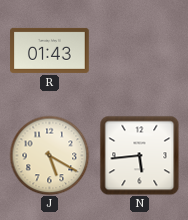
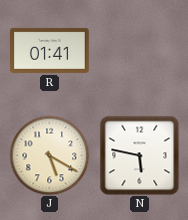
R: 01:43 -> 01:41 (50, 50)
N: 5:44 -> 5:47 (139, 155)
